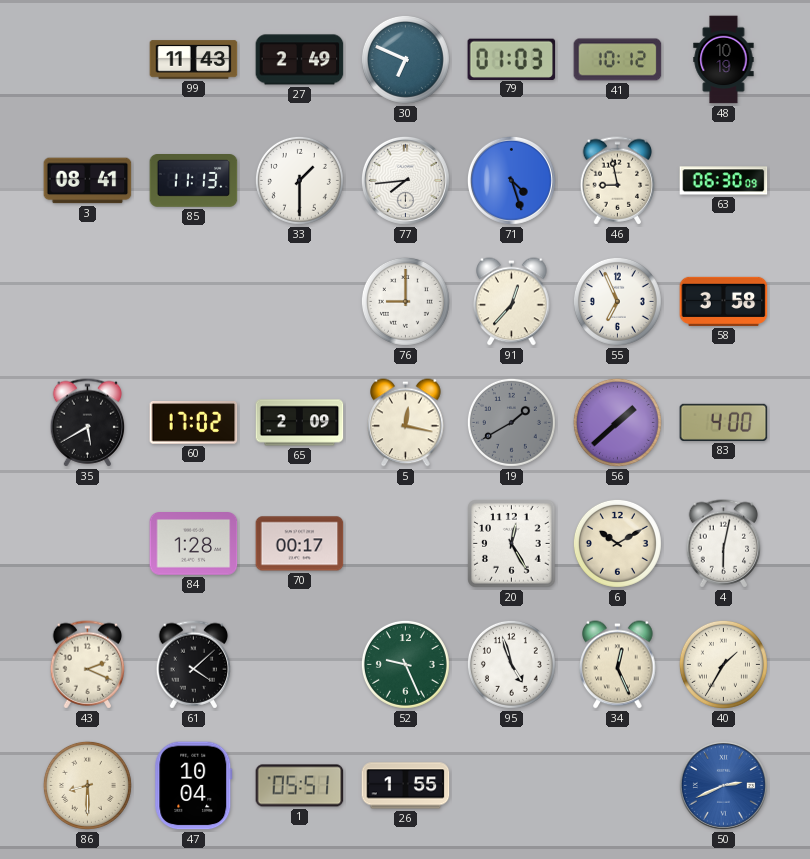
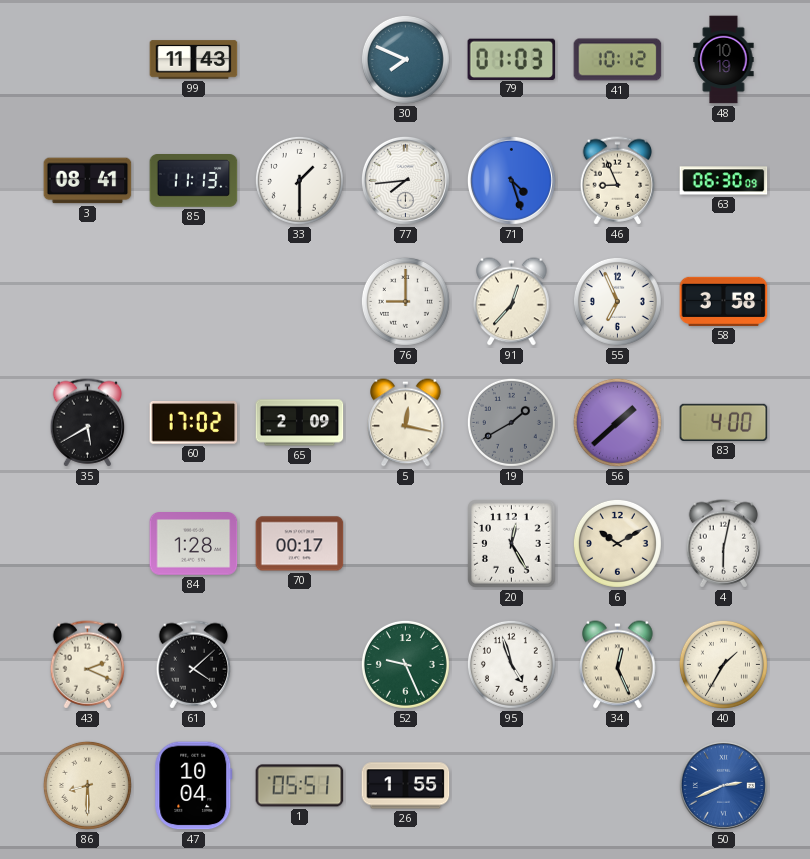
27: 2:49 -> none (300, 60)
30: 6:49 -> 7:49 (405, 59)
46: 8:58 -> 8:56 (618, 181)
